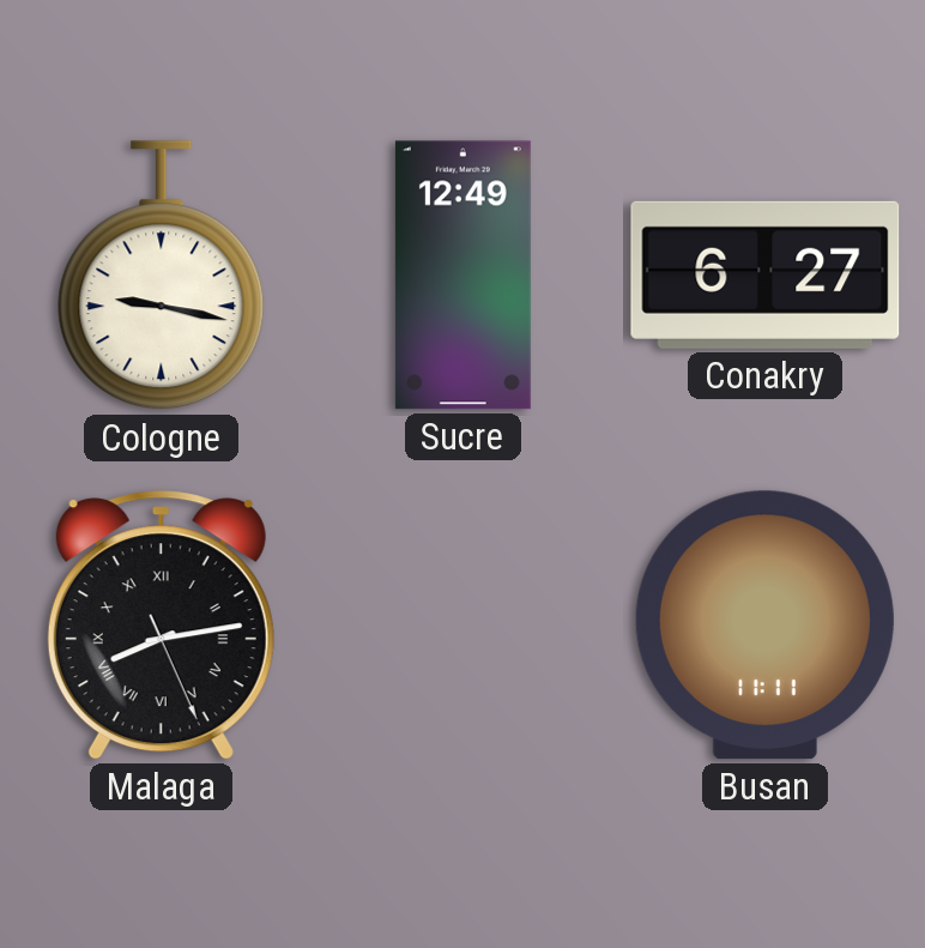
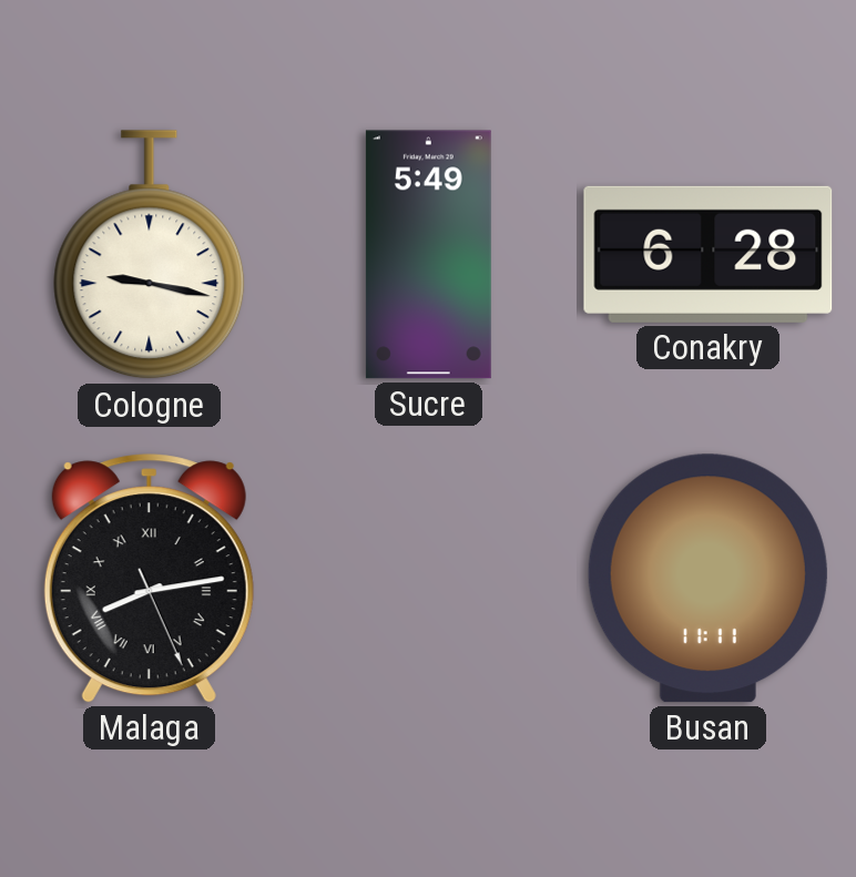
Sucre: 12:49 -> 5:49 (428, 255)
Conakry: 6:27 -> 6:28 (709, 254)
